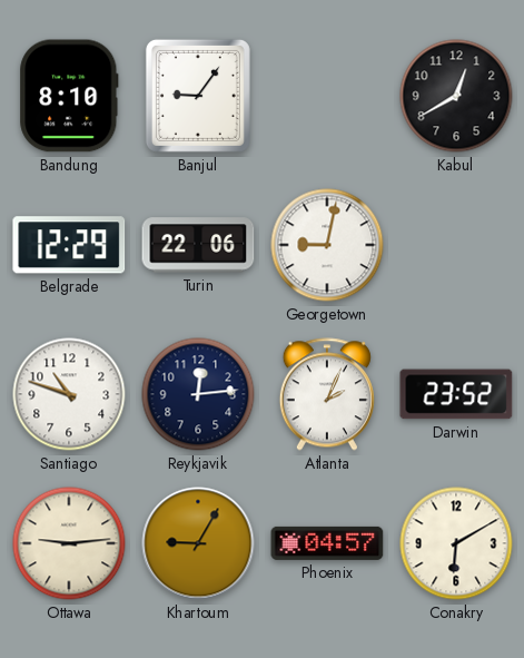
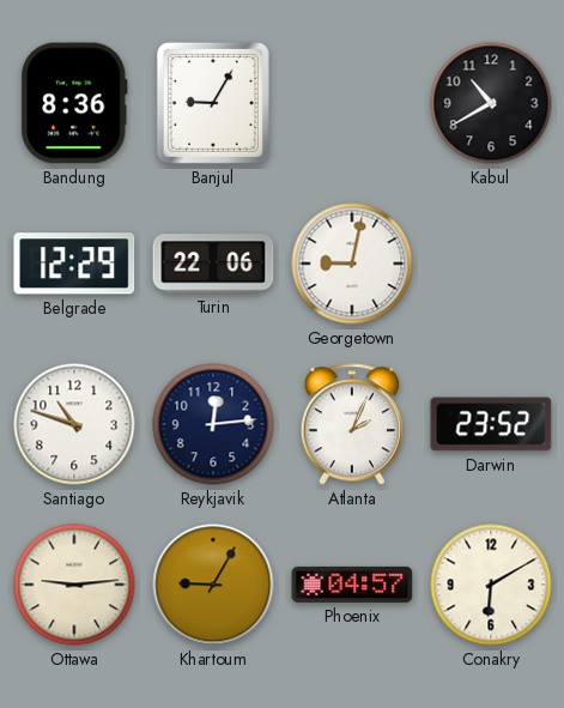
Bandung: 8:10 -> 8:36 (74, 103)
Banjul: 9:06 -> 9:05 (213, 103)
Kabul: 12:40 -> 10:40 (491, 103)
